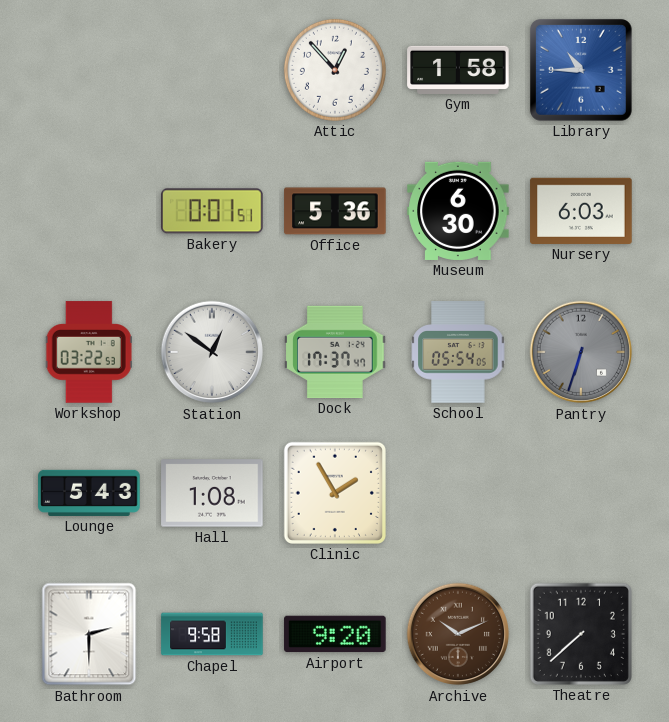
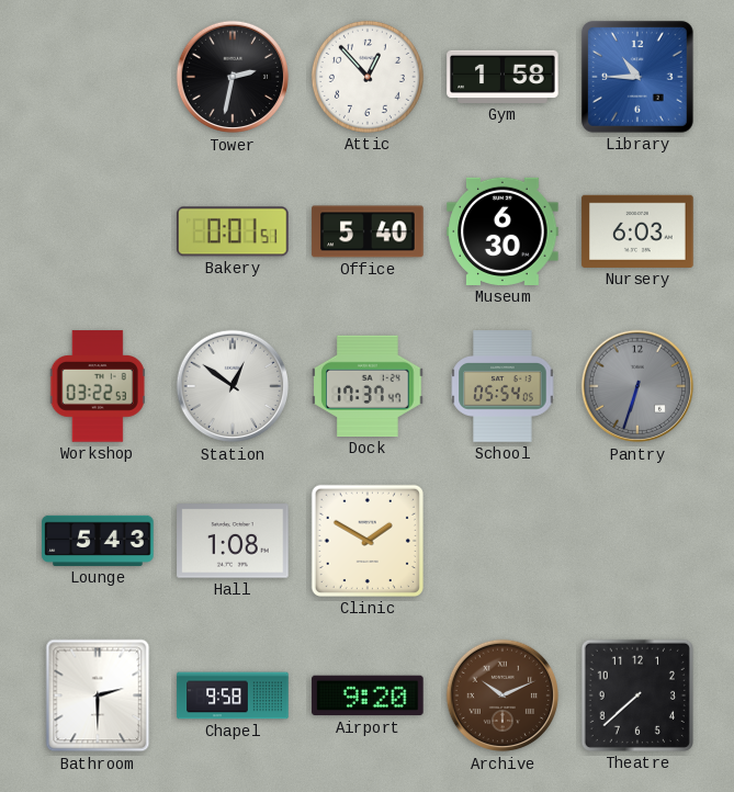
Tower: none -> 2:32 (233, 77)
Office: 5:36 -> 5:40 (368, 231)
Clinic: 1:55 -> 1:50 (368, 541)
